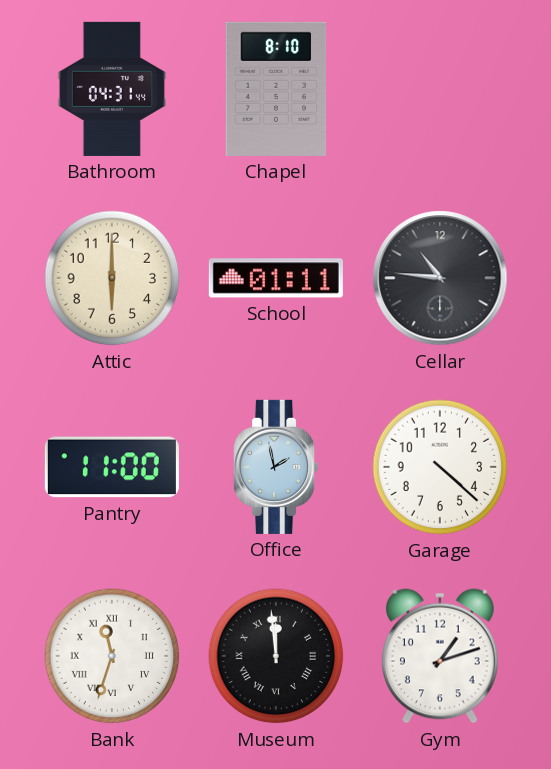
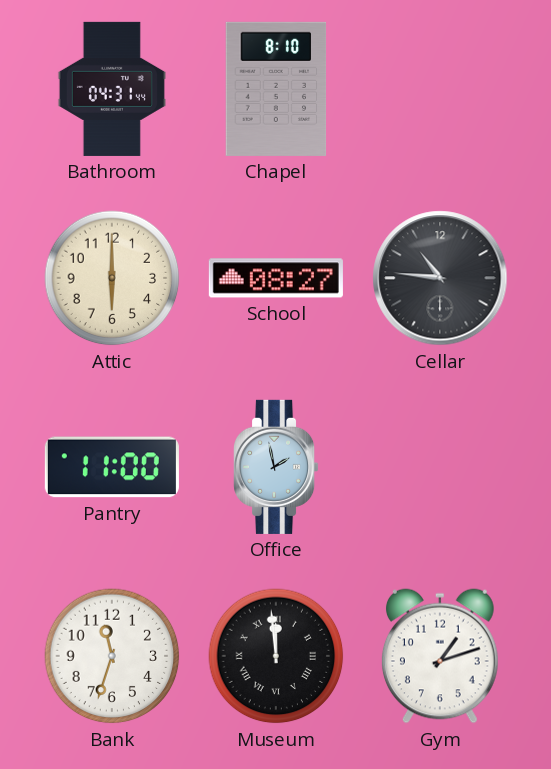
School: 01:11 -> 08:27 (276, 278)
Garage: 4:22 -> none (440, 467)
Bank numerals: Roman -> Arabic (112, 656)
